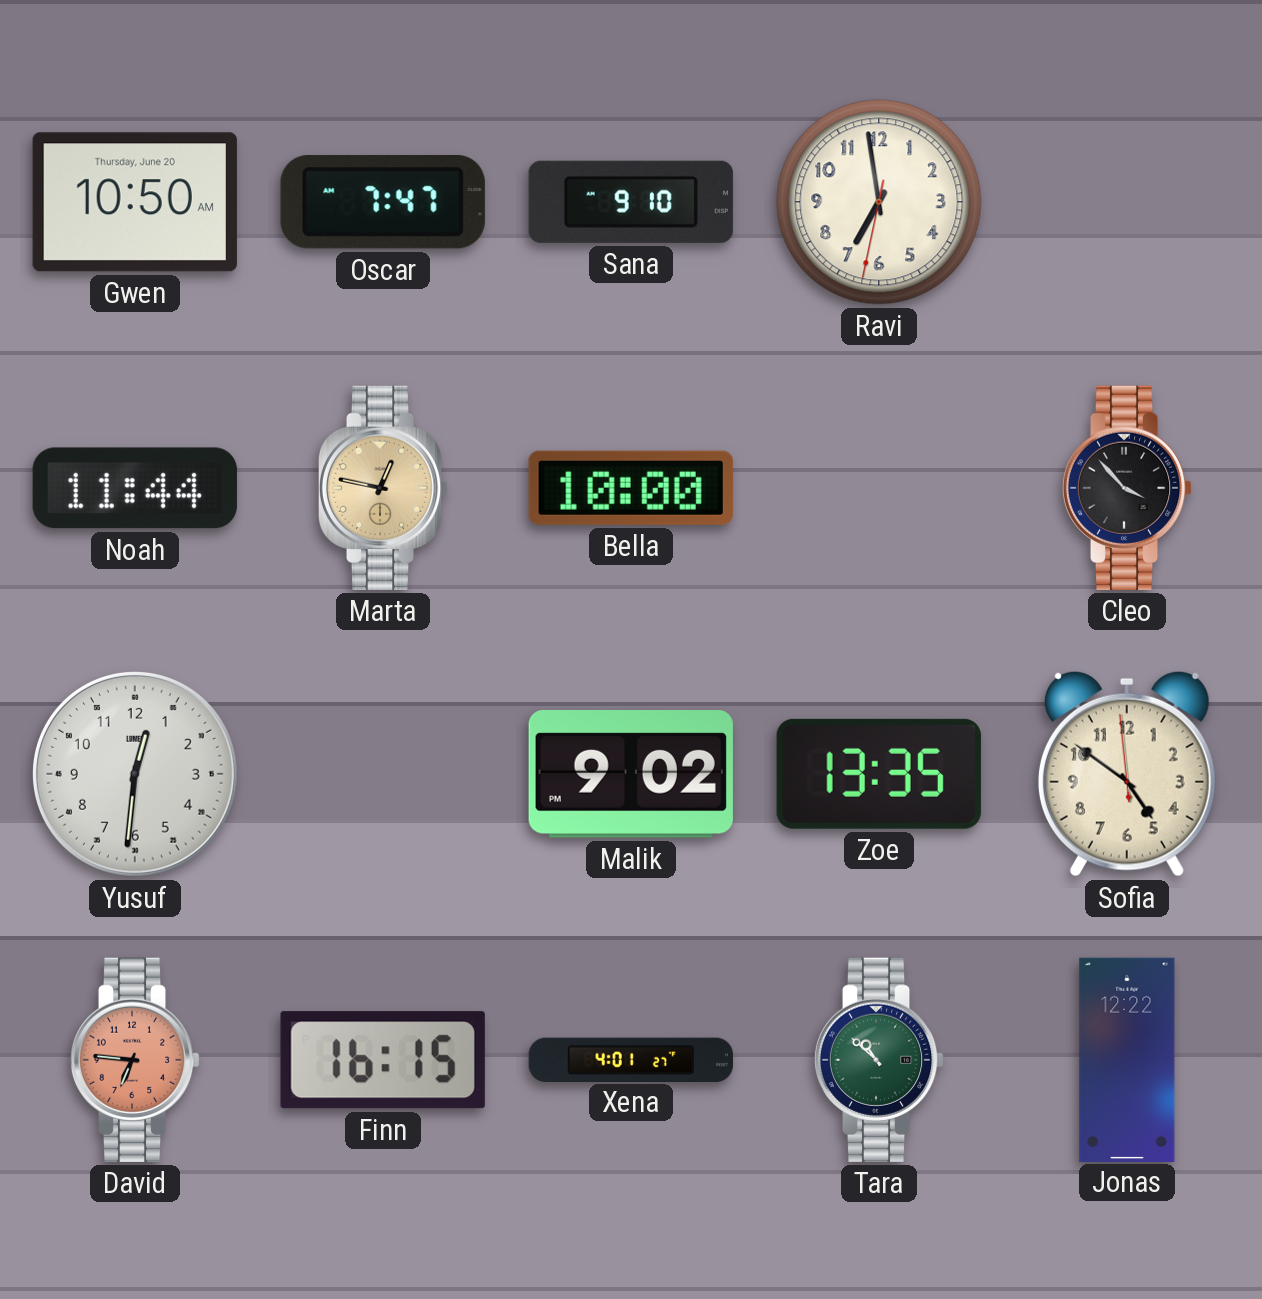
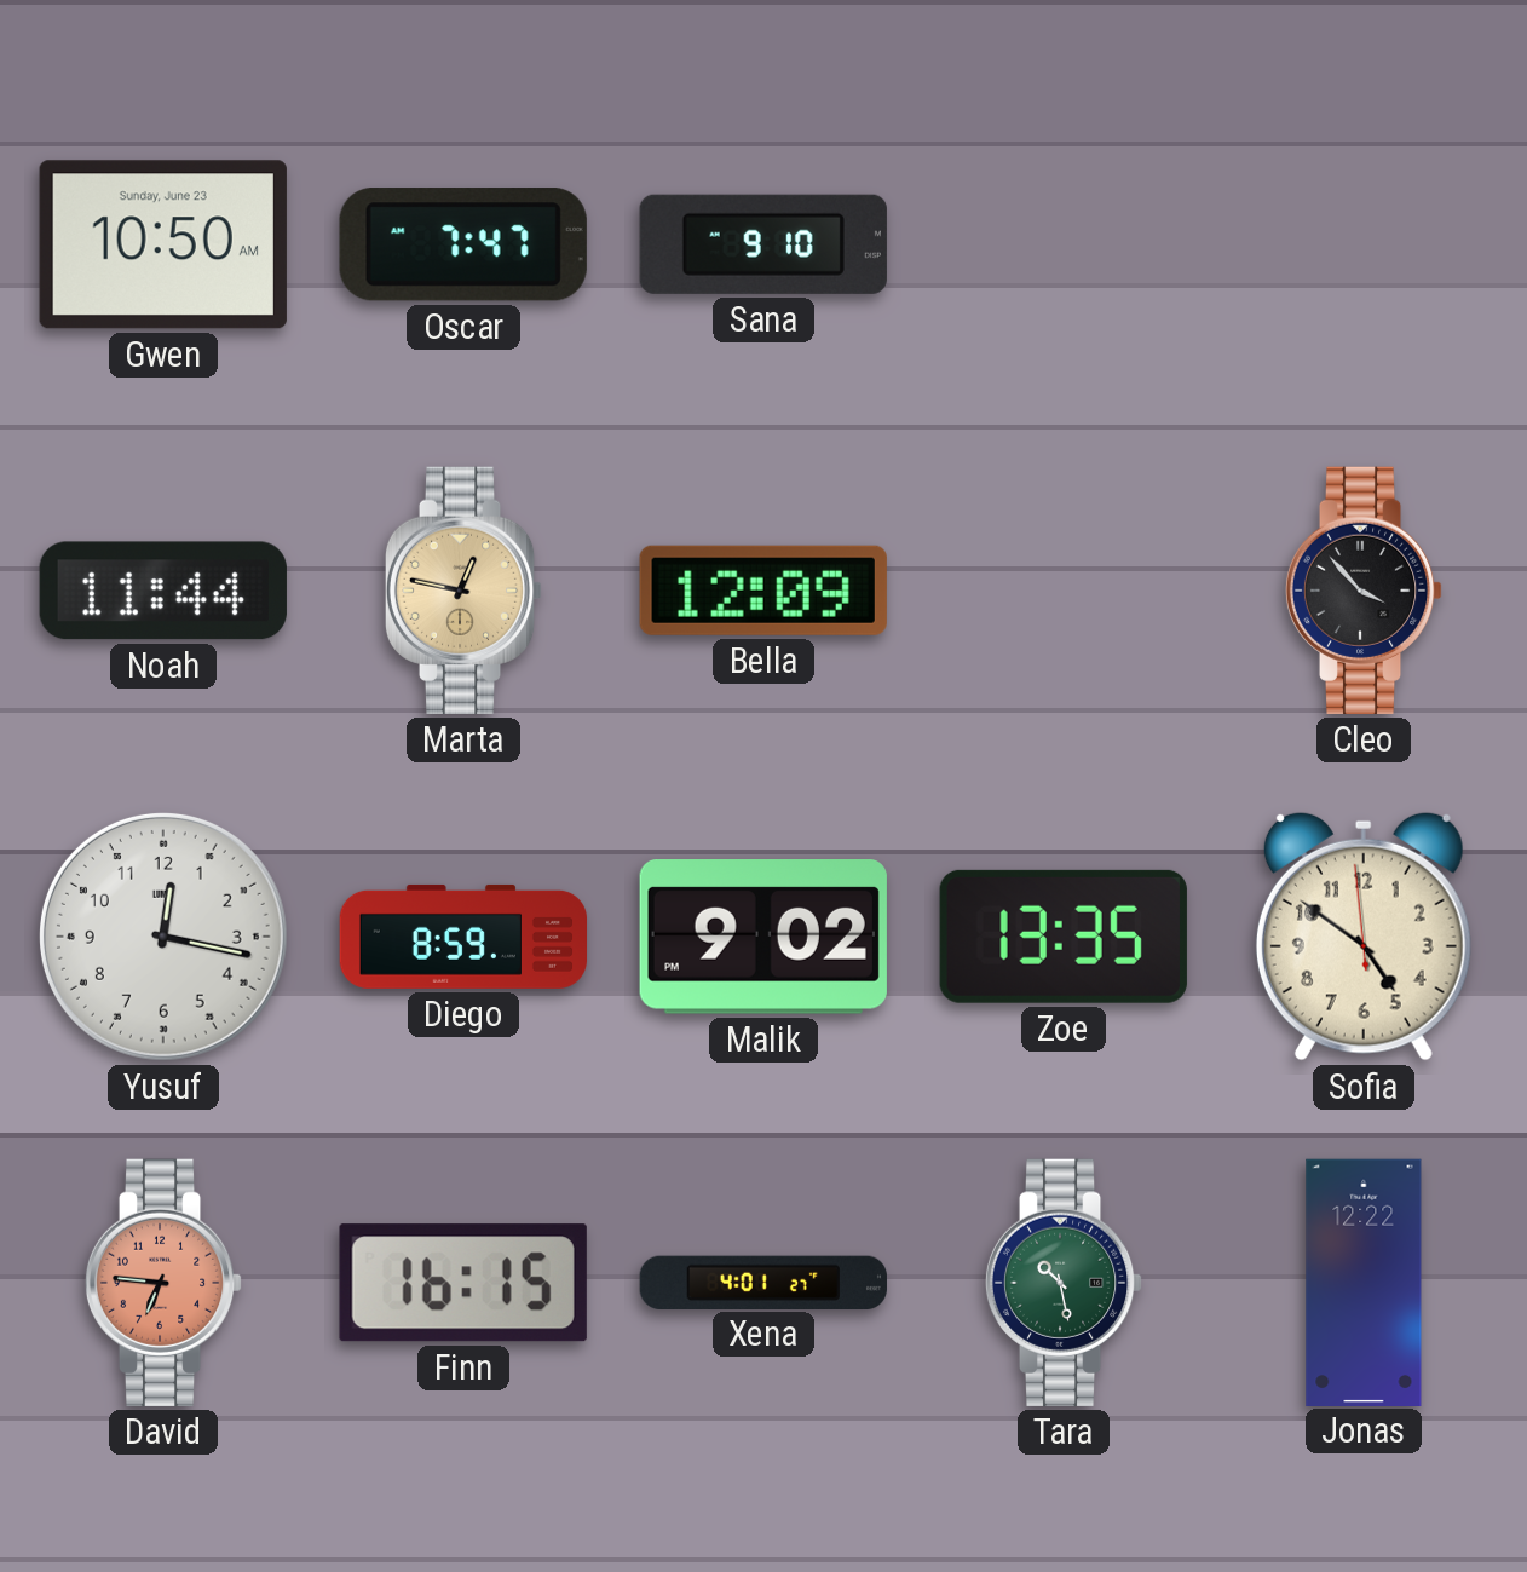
Gwen date: Thursday, June 20 -> Sunday, June 23 (163, 244)
Ravi: 6:58 -> none (879, 202)
Bella: 10:00 -> 12:09 (763, 591)
Yusuf: 12:31 -> 12:17 (163, 937)
Diego: none -> 8:59 (463, 937)
Tara: 10:52 -> 10:28 (1064, 1283)
